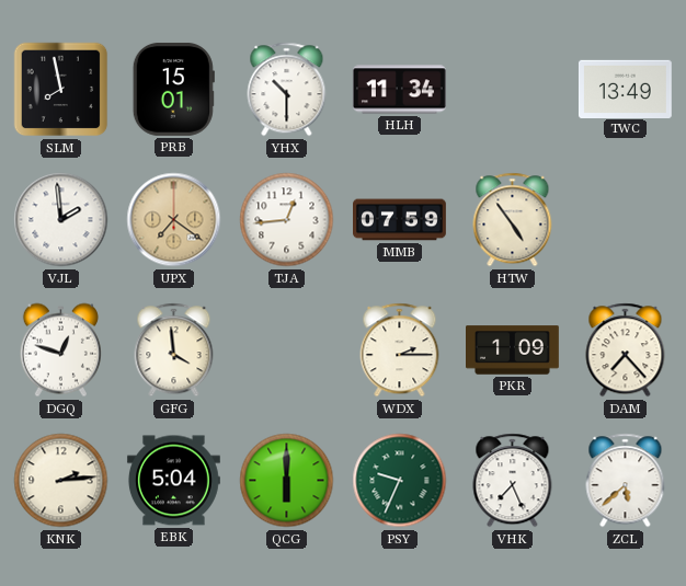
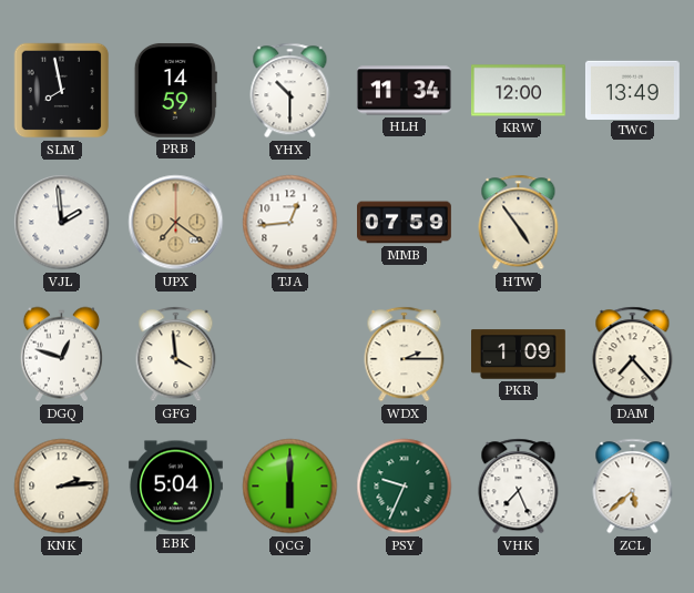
PRB: 15:01 -> 14:59 (175, 90)
KRW: none -> 12:00 (518, 91)
